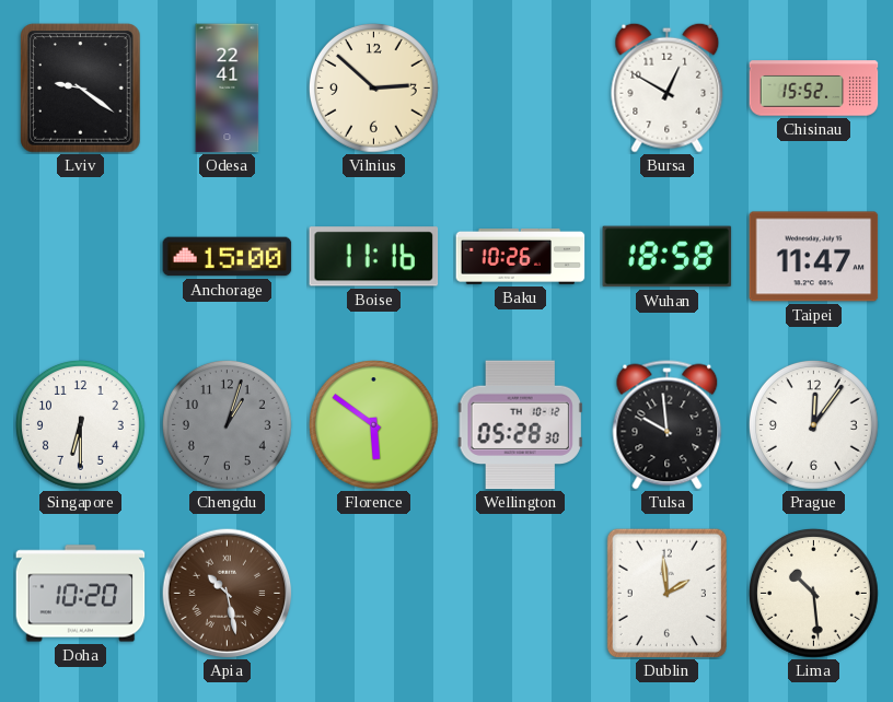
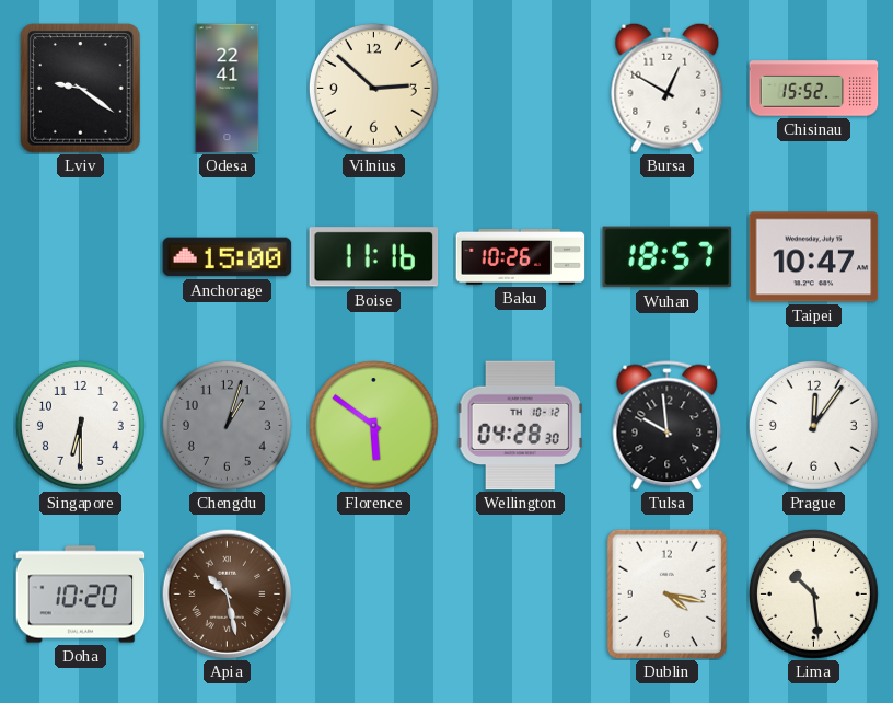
Wuhan: 18:58 -> 18:57 (668, 257)
Taipei: 11:47 -> 10:47 (814, 257)
Wellington: 05:28 -> 04:28 (520, 426)
Dublin: 1:59 -> 4:17 (666, 593)
